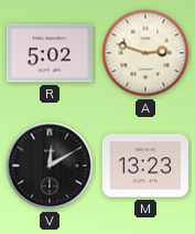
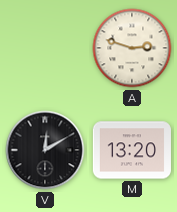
R: 5:02 -> none (50, 53)
M: 13:23 -> 13:20 (132, 150)
